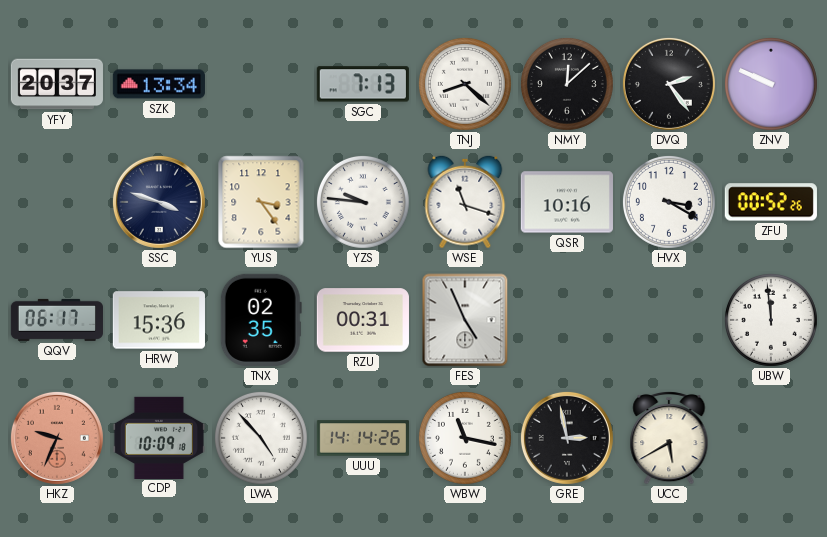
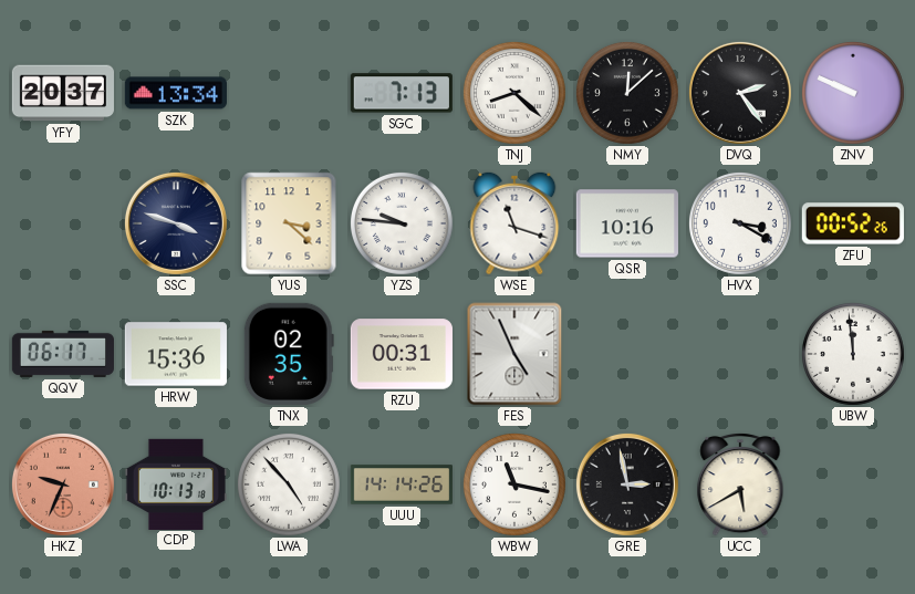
YUS: 3:24 -> 3:22 (289, 223)
CDP: 10:09 -> 10:13 (176, 483)
